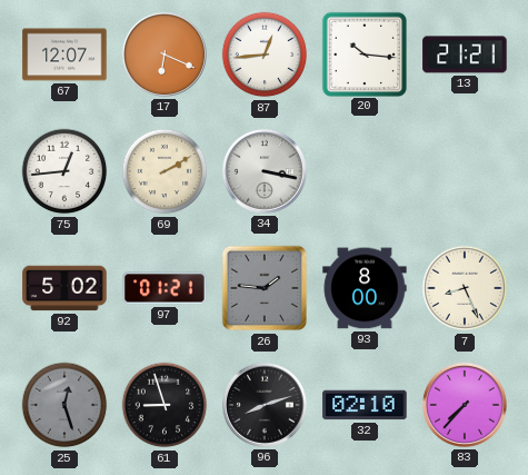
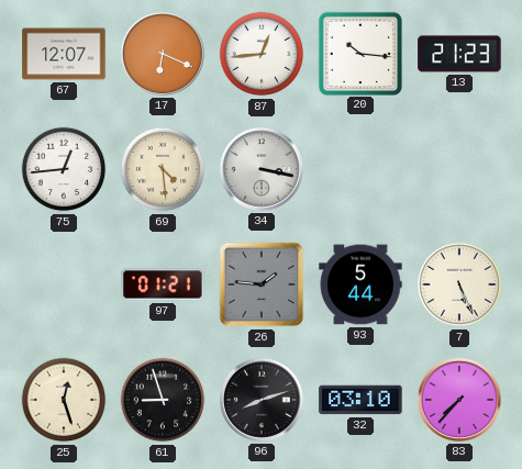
13: 21:21 -> 21:23 (459, 54)
69: 2:10 -> 4:29 (163, 169)
92: 5:02 -> none (64, 288)
93: 8:00 -> 5:44 (360, 284)
7: 8:26 -> 5:26 (459, 284)
25 dial: grey -> cream (64, 400)
32: 02:10 -> 03:10 (360, 400)
